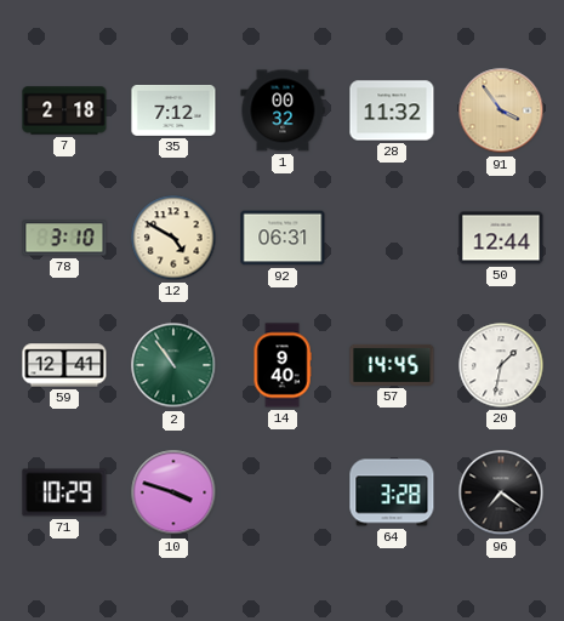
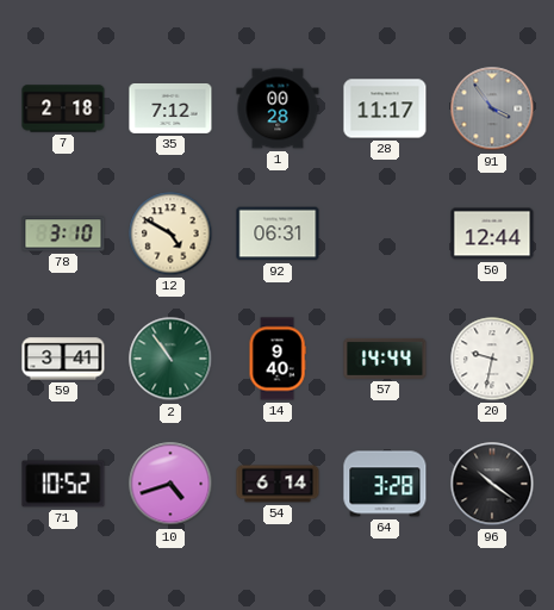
1: 00:32 -> 00:28 (278, 108)
28: 11:32 -> 11:17 (385, 108)
91 dial: champagne -> grey (492, 108)
59: 12:41 -> 3:41 (63, 359)
57: 14:45 -> 14:44 (385, 359)
20: 1:32 -> 9:32 (492, 359)
71: 10:29 -> 10:52 (63, 484)
10: 3:48 -> 4:42 (170, 484)
54: none -> 6:14 (278, 484)
96: 7:21 -> 10:21 (492, 484)
